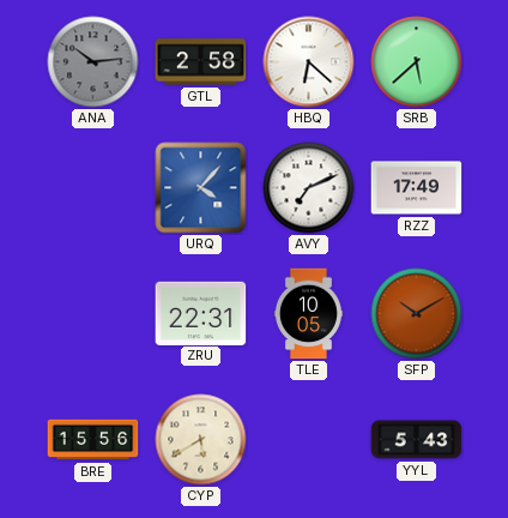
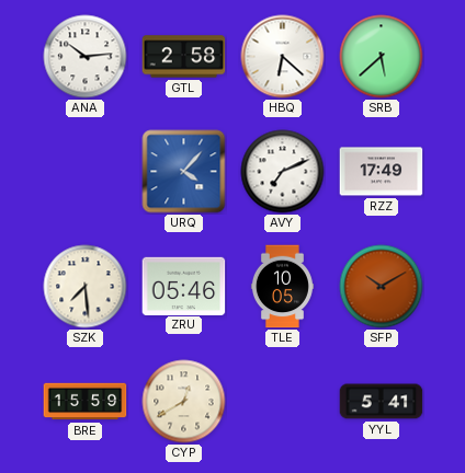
ANA dial: grey -> white (86, 57)
SZK: none -> 7:29 (86, 287)
ZRU: 22:31 -> 05:46 (184, 286)
BRE: 15:56 -> 15:59 (86, 402)
CYP: 5:40 -> 12:40 (184, 402)
YYL: 5:43 -> 5:41 (382, 402)
